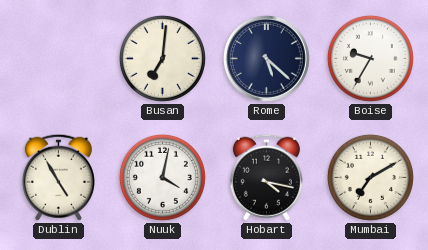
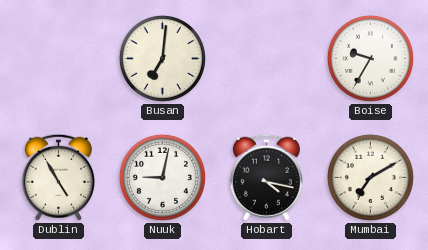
Rome: 5:22 -> none (266, 58)
Nuuk: 4:02 -> 9:02 (162, 177)
